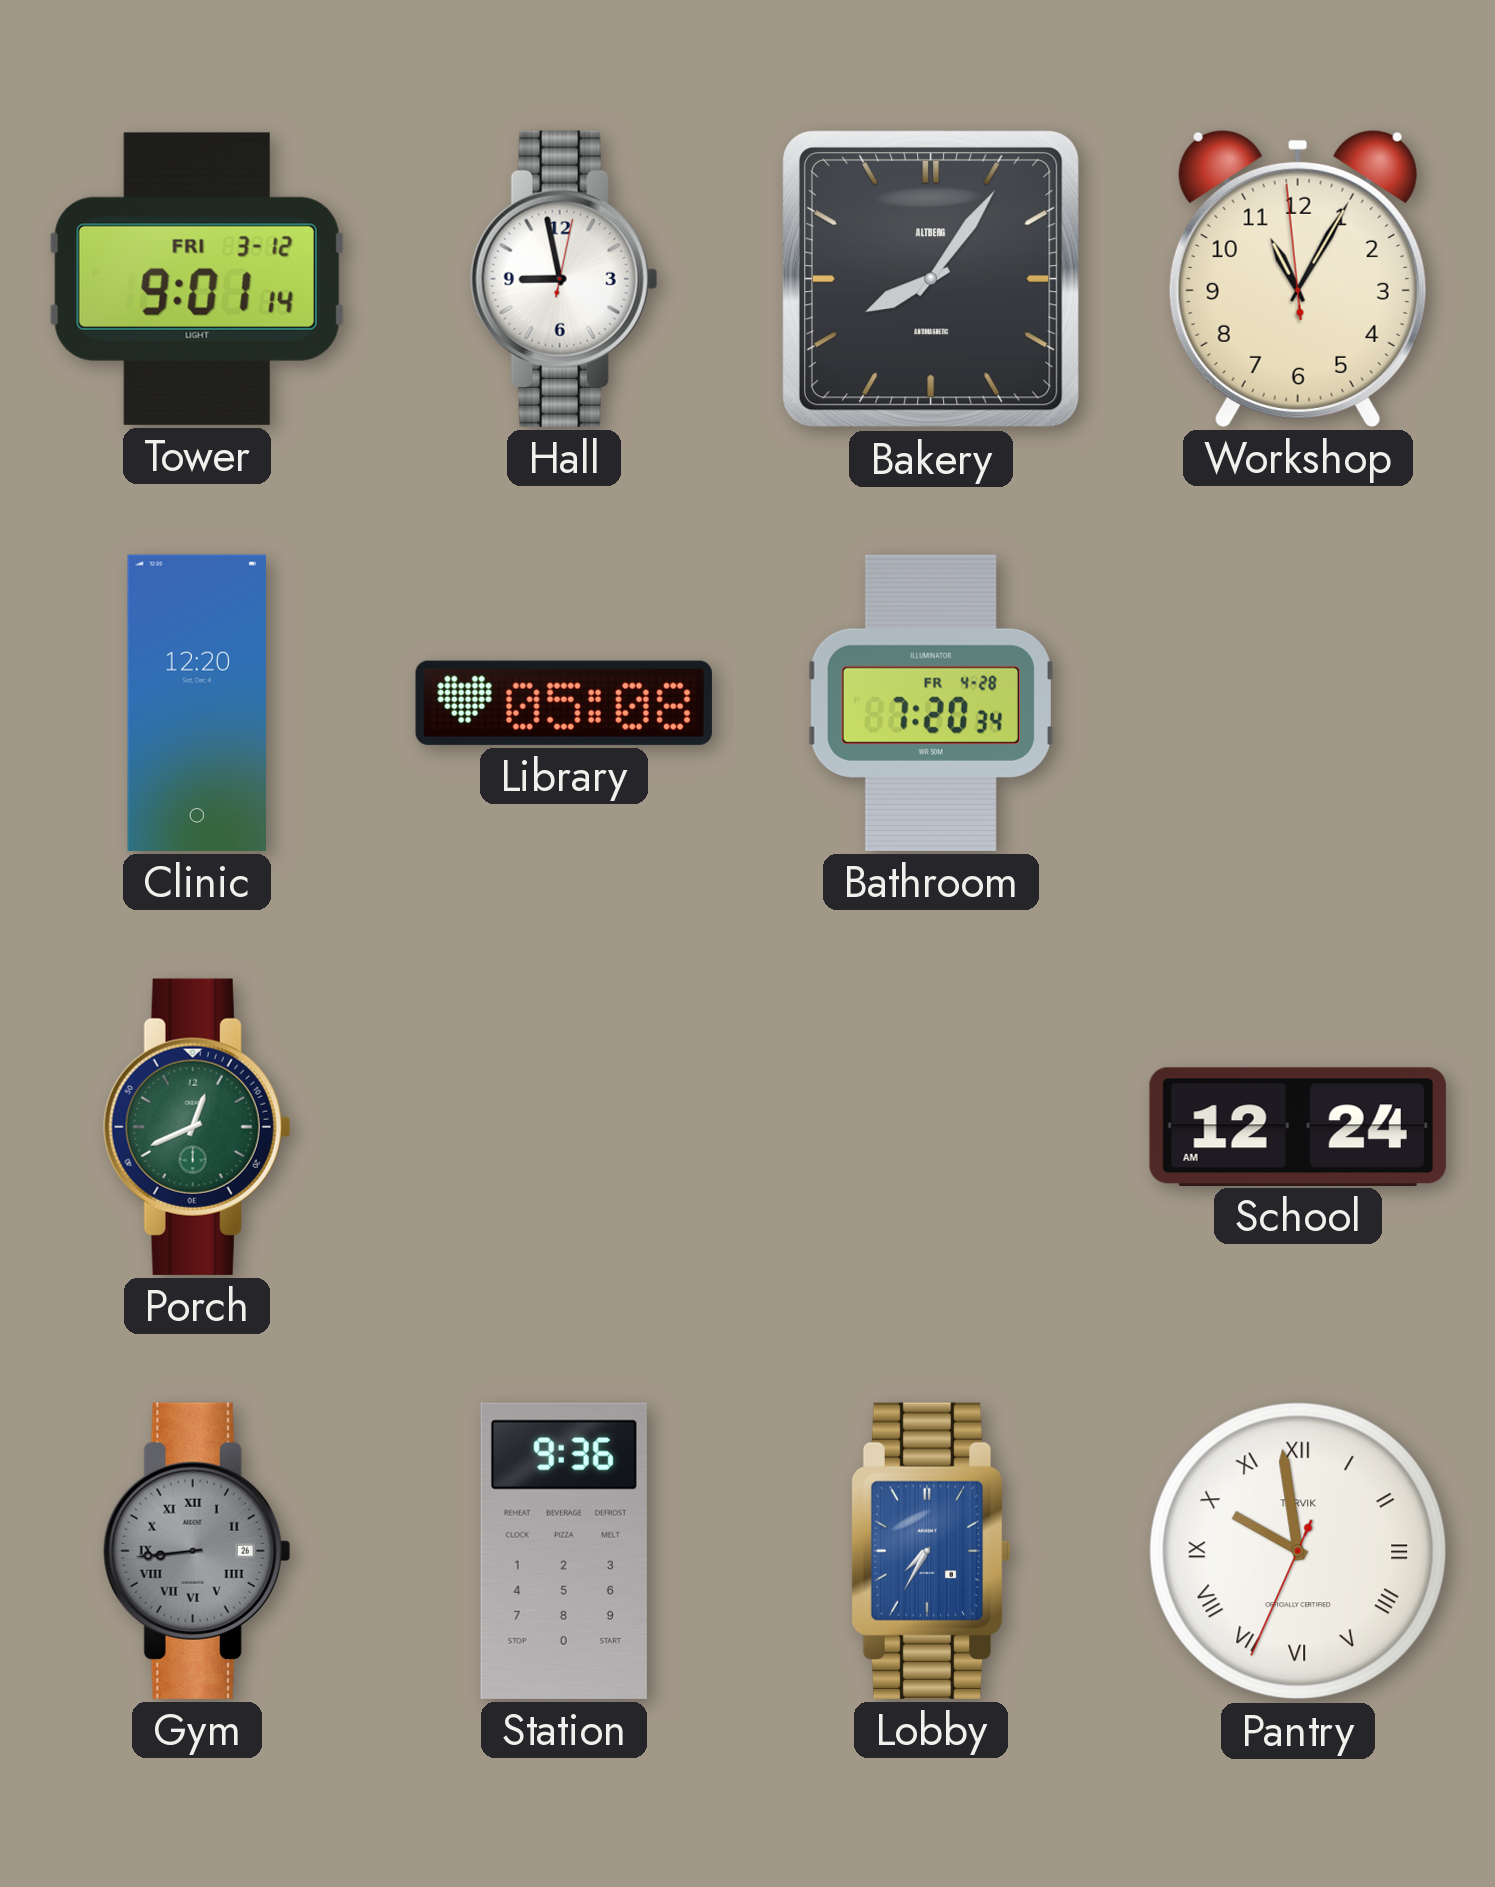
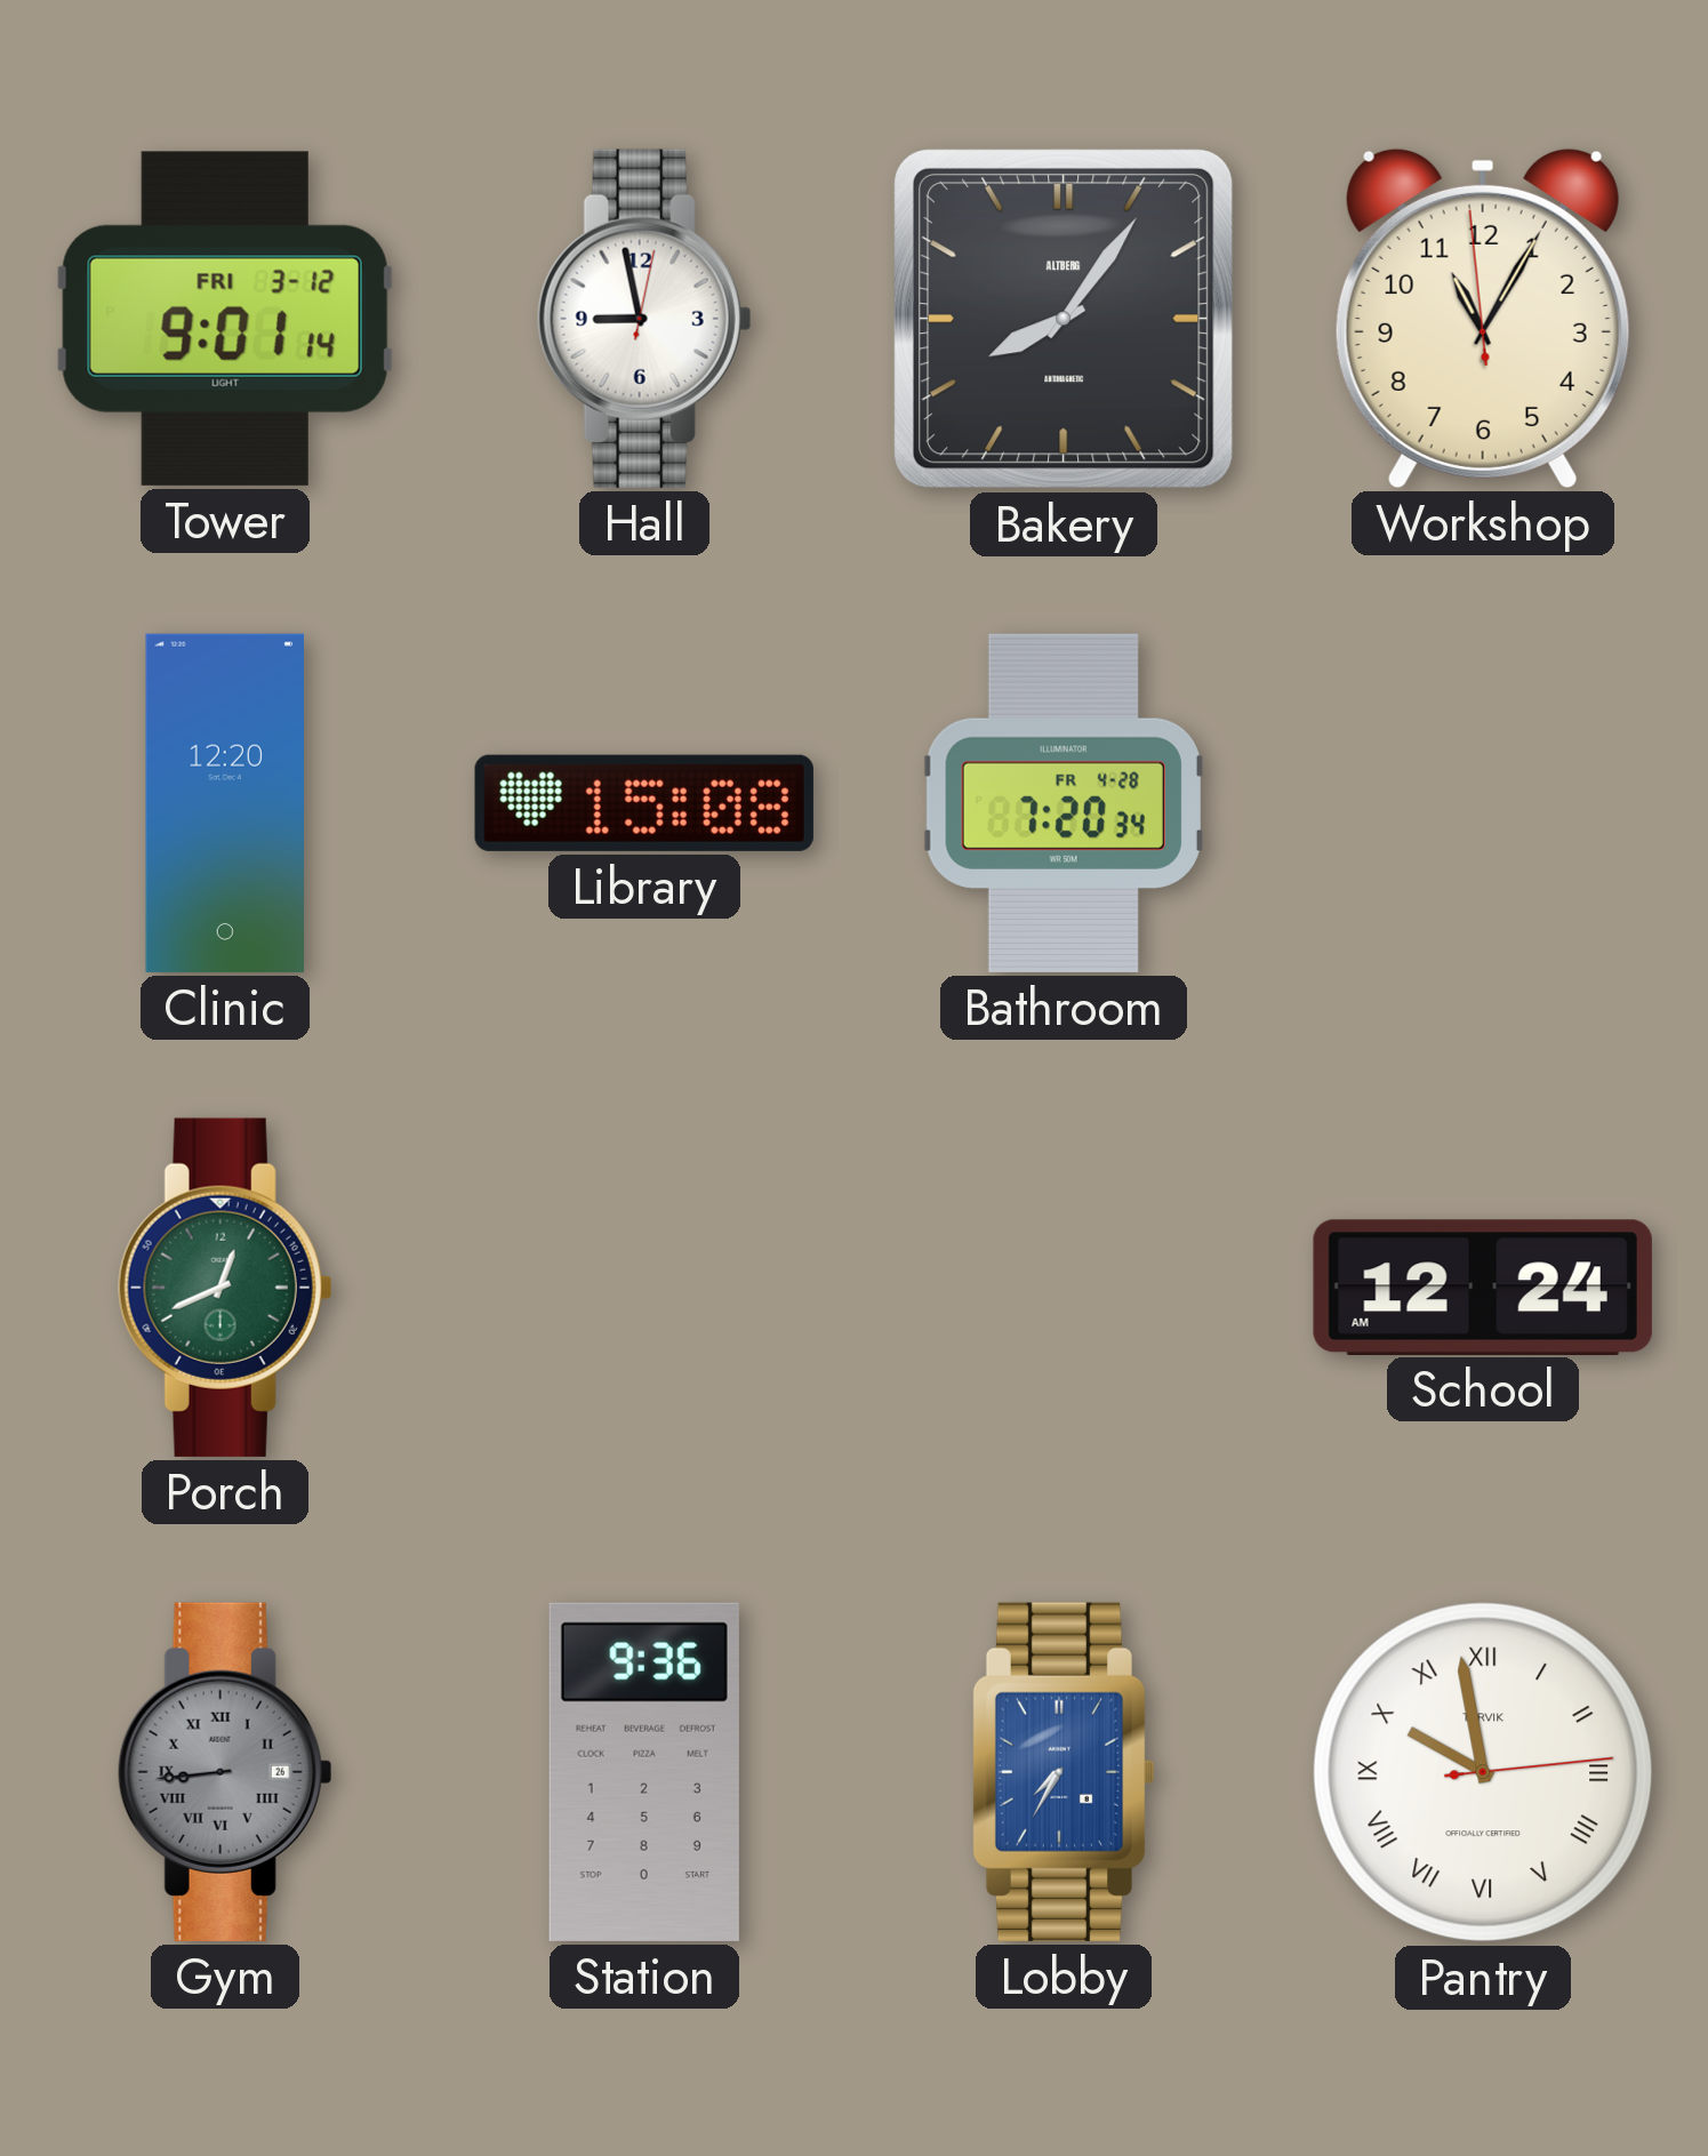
Library: 05:08 -> 15:08 (644, 803)
Pantry: 9:58:34 -> 9:58:14 (1483, 1772)
